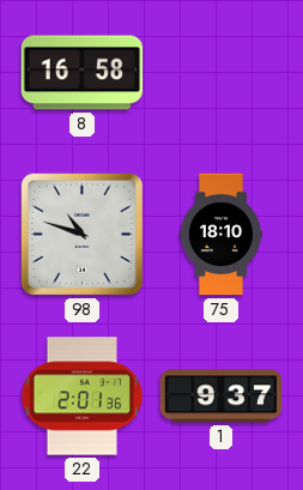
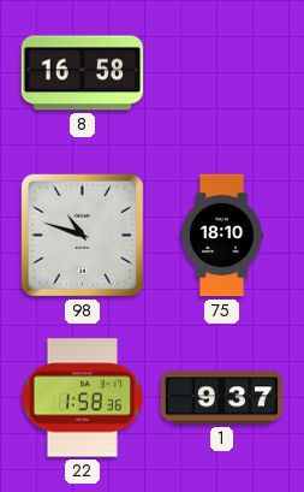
22: 2:01 -> 1:58 (83, 398)
